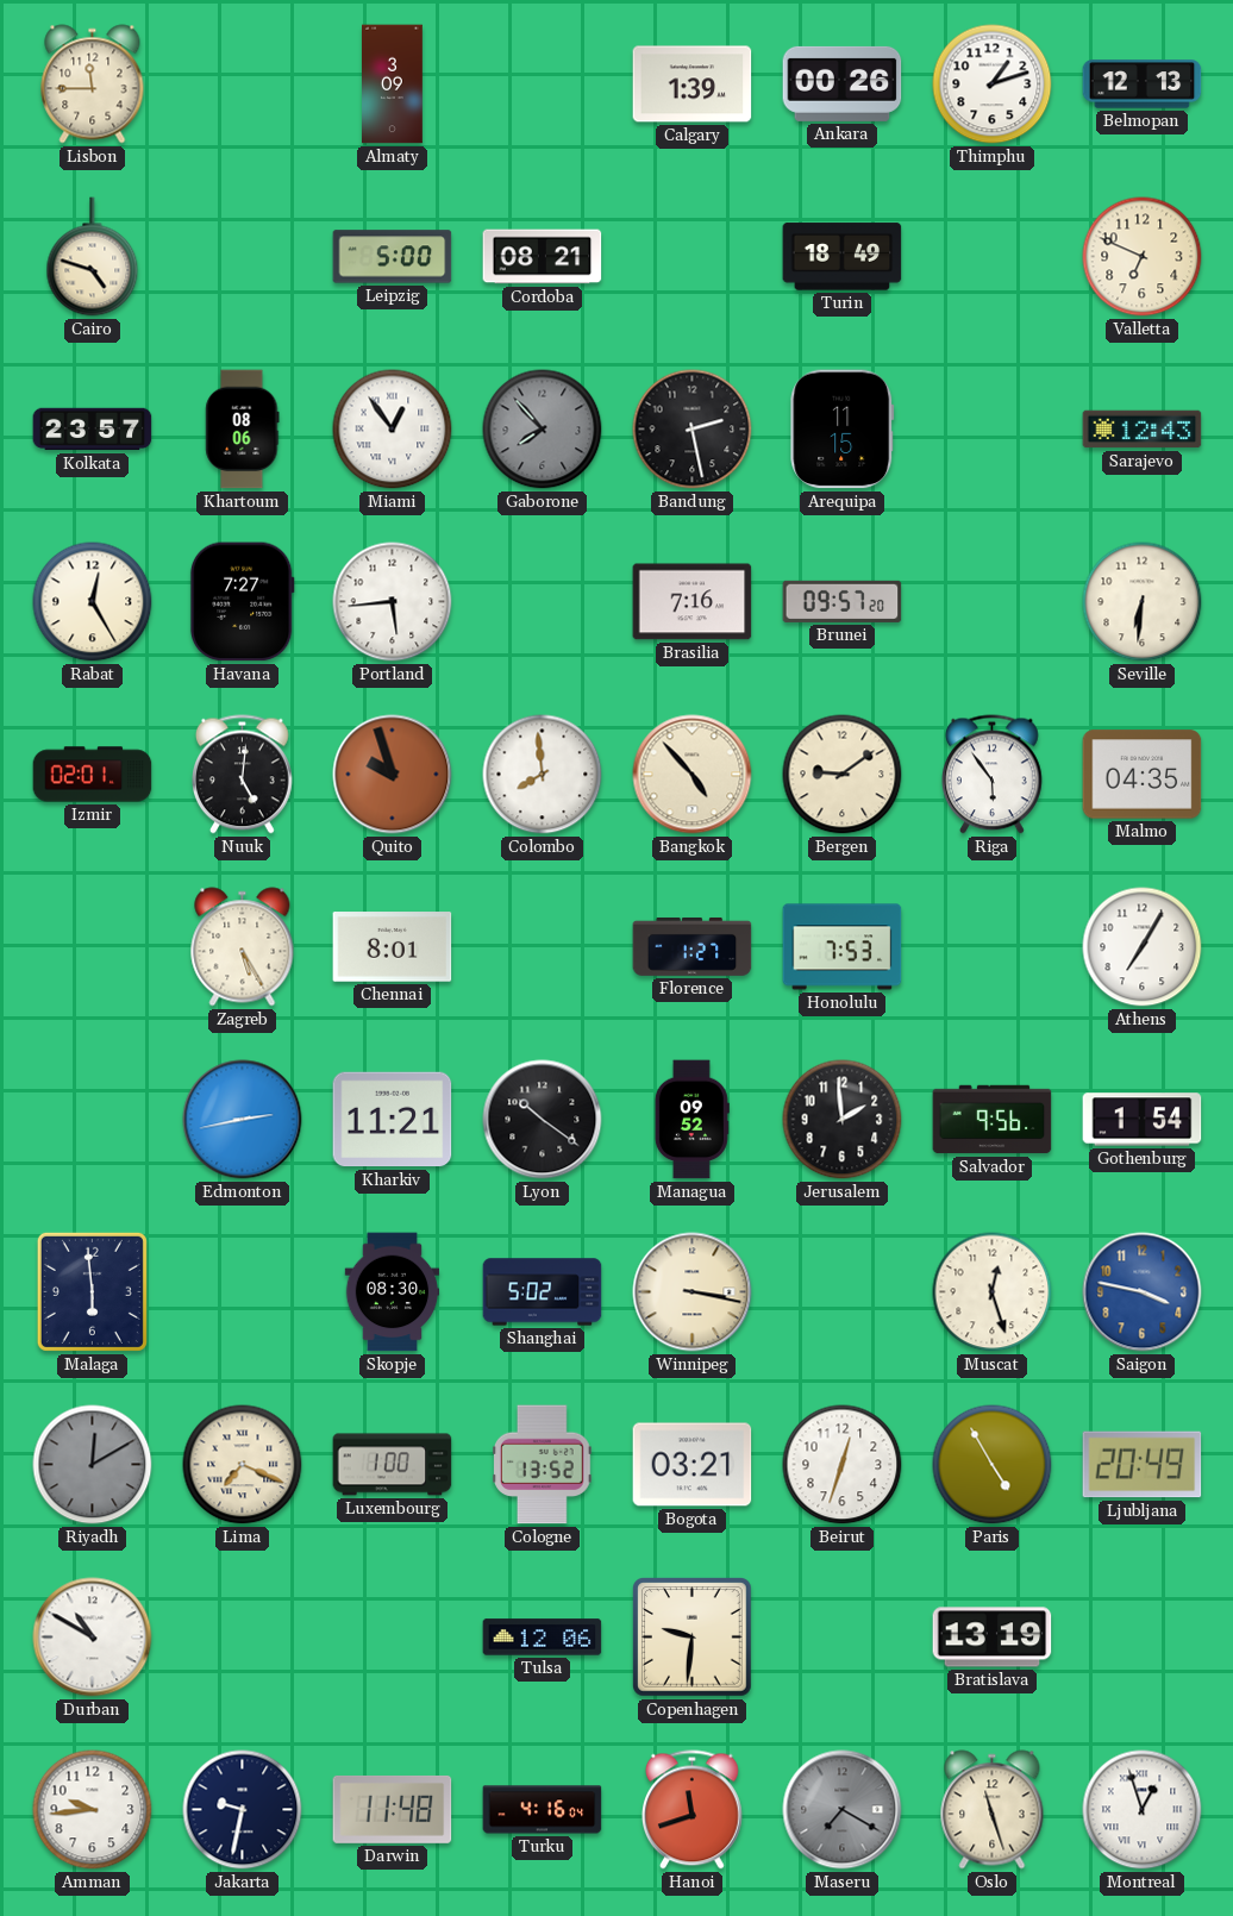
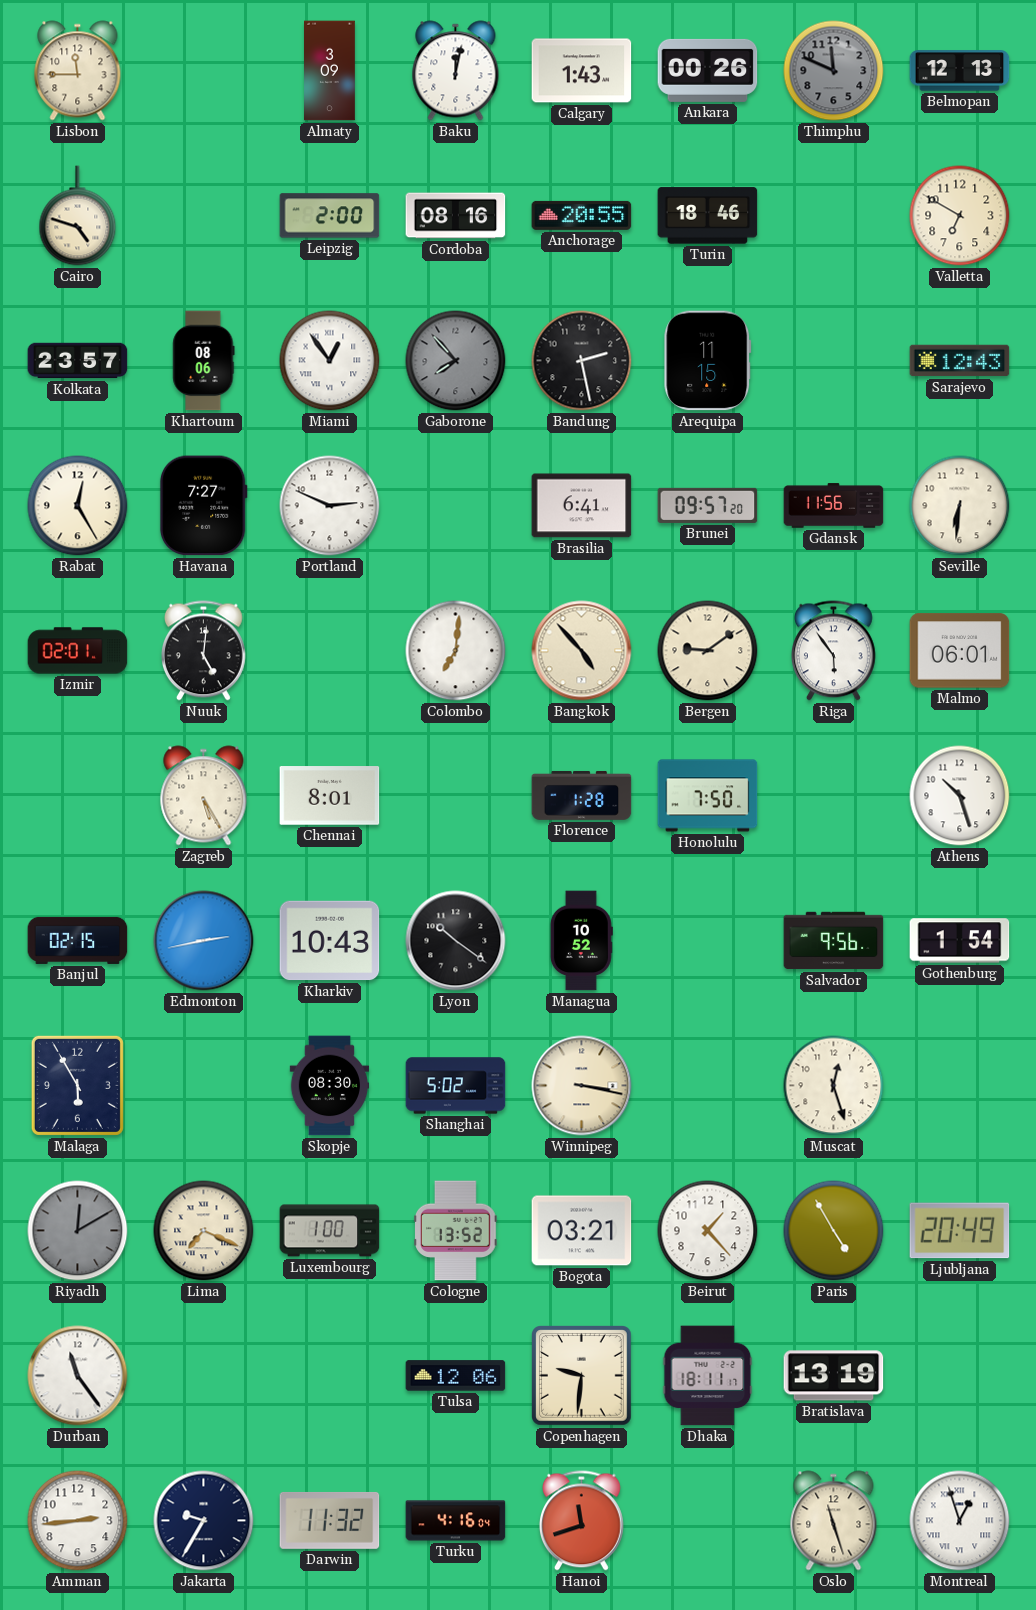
Baku: none -> 12:02 (456, 71)
Calgary: 1:39 -> 1:43 (582, 71)
Thimphu: 1:12 -> 11:49 (834, 71)
Thimphu dial: white -> grey (834, 71)
Leipzig: 5:00 -> 2:00 (330, 216)
Cordoba: 08:21 -> 08:16 (456, 216)
Anchorage: none -> 20:55 (582, 215)
Turin: 18:49 -> 18:46 (708, 216)
Valletta: 6:49 -> 6:50 (960, 216)
Portland: 5:44 -> 2:49 (330, 506)
Brasilia: 7:16 -> 6:41 (582, 506)
Gdansk: none -> 11:56 (834, 506)
Quito: 9:57 -> none (393, 775)
Colombo: 7:59 -> 7:01 (456, 651)
Malmo: 04:35 -> 06:01 (960, 651)
Florence: 1:27 -> 1:28 (582, 795)
Honolulu: 7:53 -> 7:50 (708, 796)
Athens: 7:05 -> 10:27 (960, 796)
Banjul: none -> 02:15 (78, 940)
Kharkiv: 11:21 -> 10:43 (330, 941)
Managua: 09:52 -> 10:52 (581, 941)
Jerusalem: 1:59 -> none (843, 1120)
Malaga: 5:59 -> 5:55 (77, 1085)
Saigon: 3:47 -> none (1143, 1292)
Beirut: 12:33 -> 1:23 (708, 1231)
Durban: 10:50 -> 11:24 (78, 1376)
Dhaka: none -> 18:11 (708, 1376)
Amman: 9:44 -> 2:44 (78, 1521)
Jakarta: 9:32 -> 9:35 (204, 1521)
Darwin: 11:48 -> 11:32 (330, 1520)
Maseru: 7:20 -> none (843, 1810)
